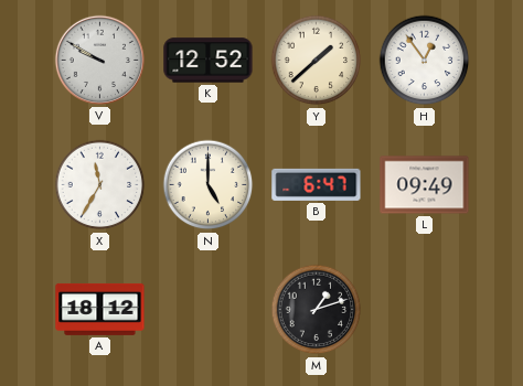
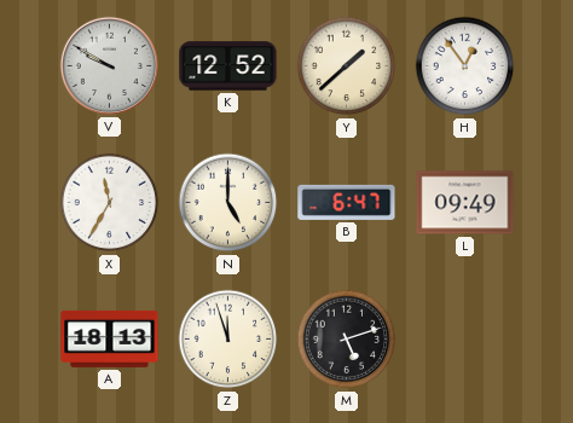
A: 18:12 -> 18:13 (110, 338)
Z: none -> 11:57 (228, 340)
M: 1:12 -> 5:12 (347, 340)
